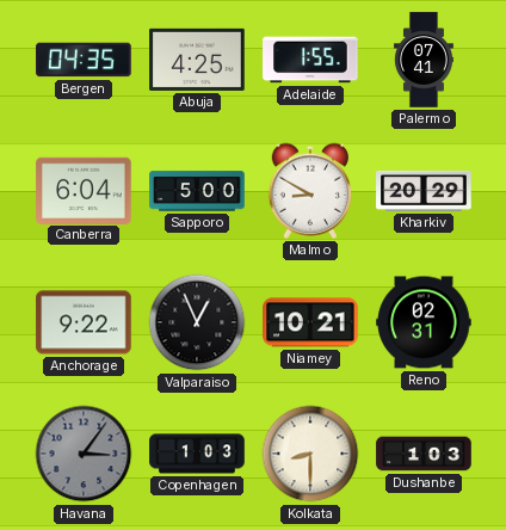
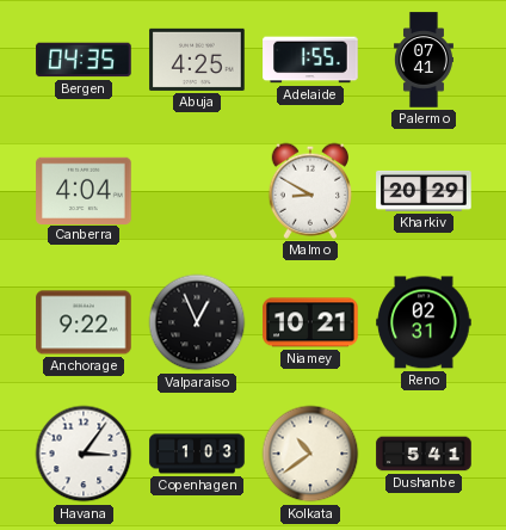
Canberra: 6:04 -> 4:04 (84, 190)
Sapporo: 5:00 -> none (197, 191)
Havana dial: grey -> white (84, 454)
Kolkata: 8:30 -> 10:39 (310, 454)
Dushanbe: 1:03 -> 5:41 (424, 454)
